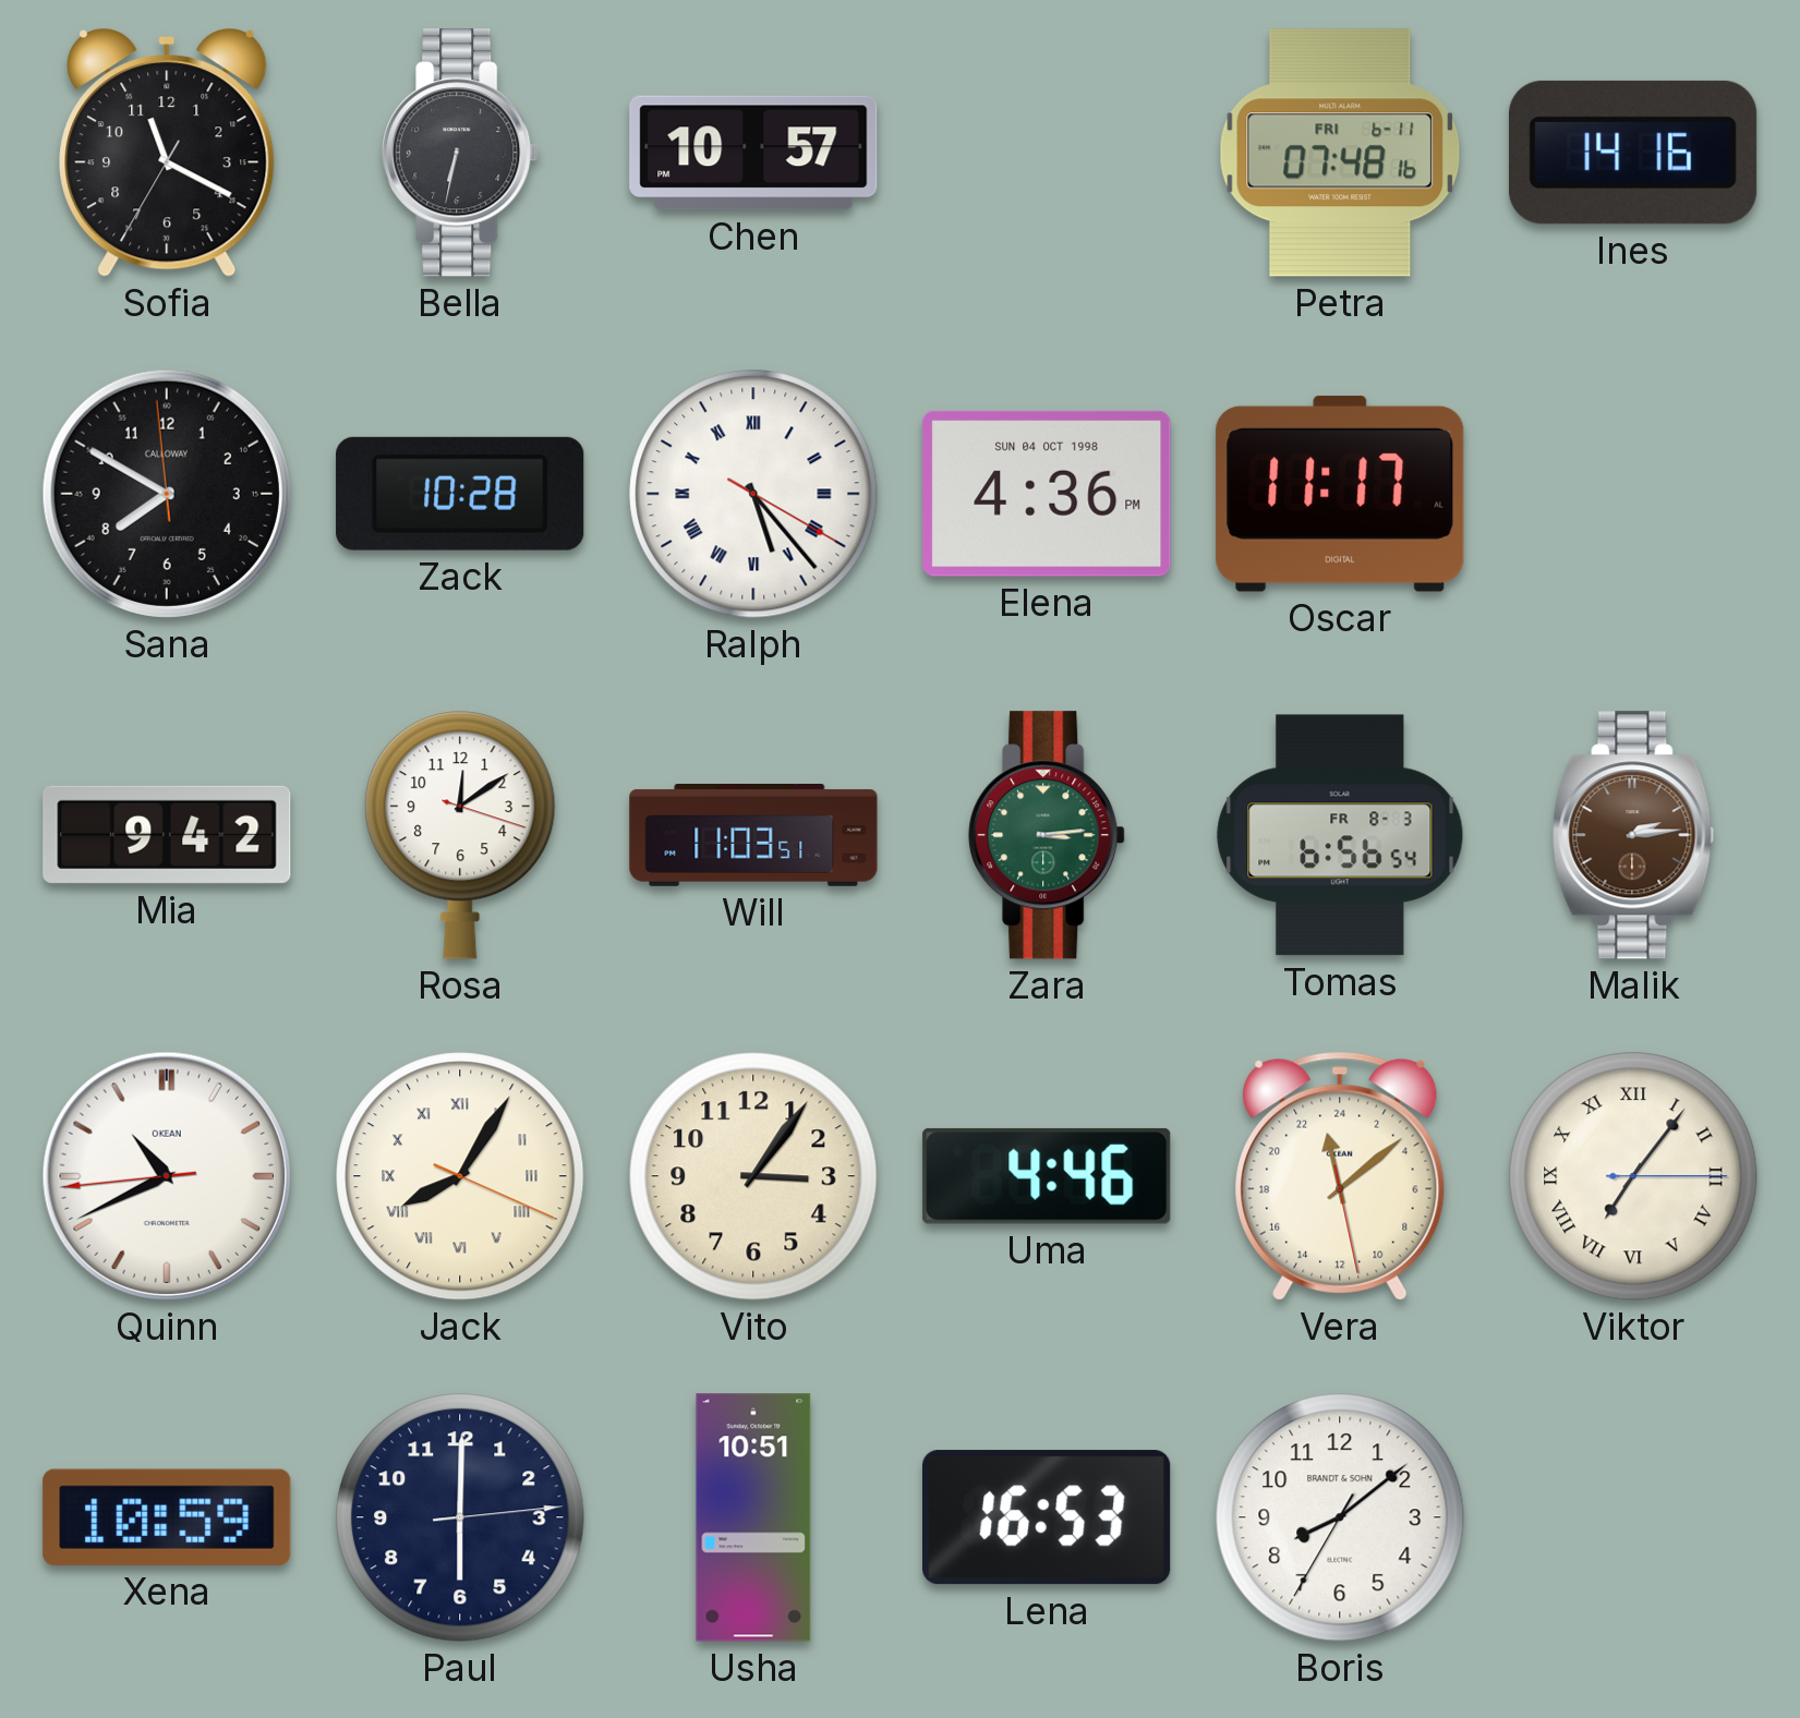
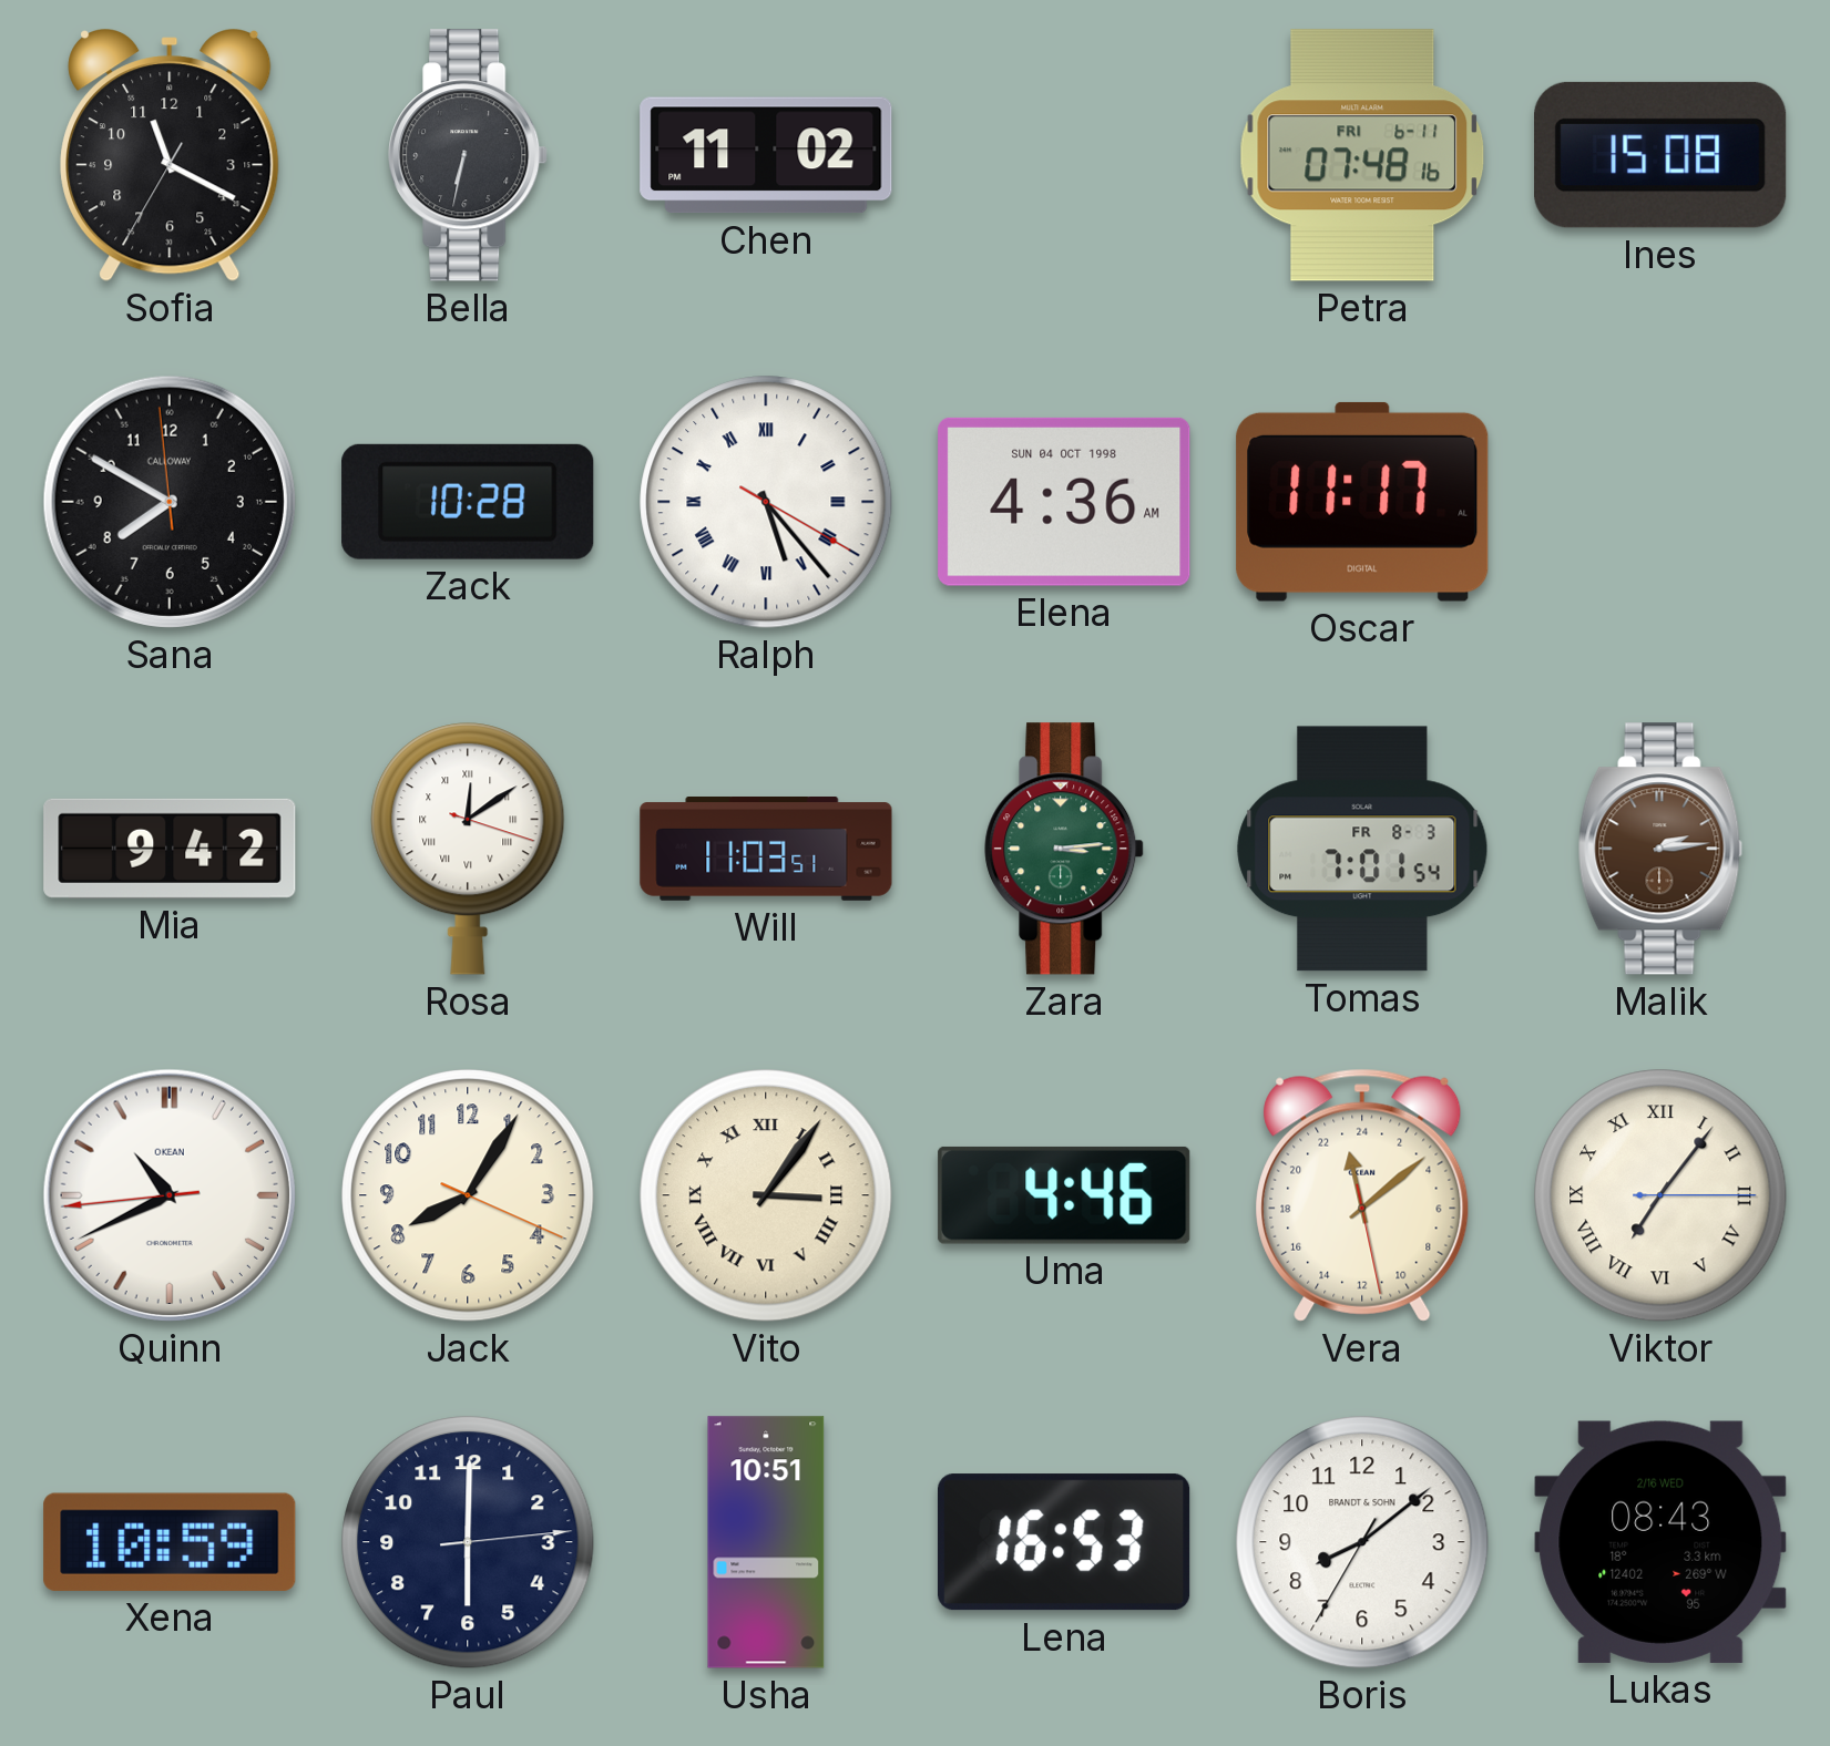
Chen: 10:57 -> 11:02 (766, 155)
Ines: 14:16 -> 15:08 (1662, 155)
Elena: 4:36 PM -> 4:36 AM (1064, 502)
Rosa numerals: Arabic -> Roman (468, 849)
Tomas: 6:56 -> 7:01 (1362, 849)
Jack numerals: Roman -> Arabic (468, 1195)
Vito numerals: Arabic -> Roman (766, 1195)
Lukas: none -> 08:43 (1660, 1542)
